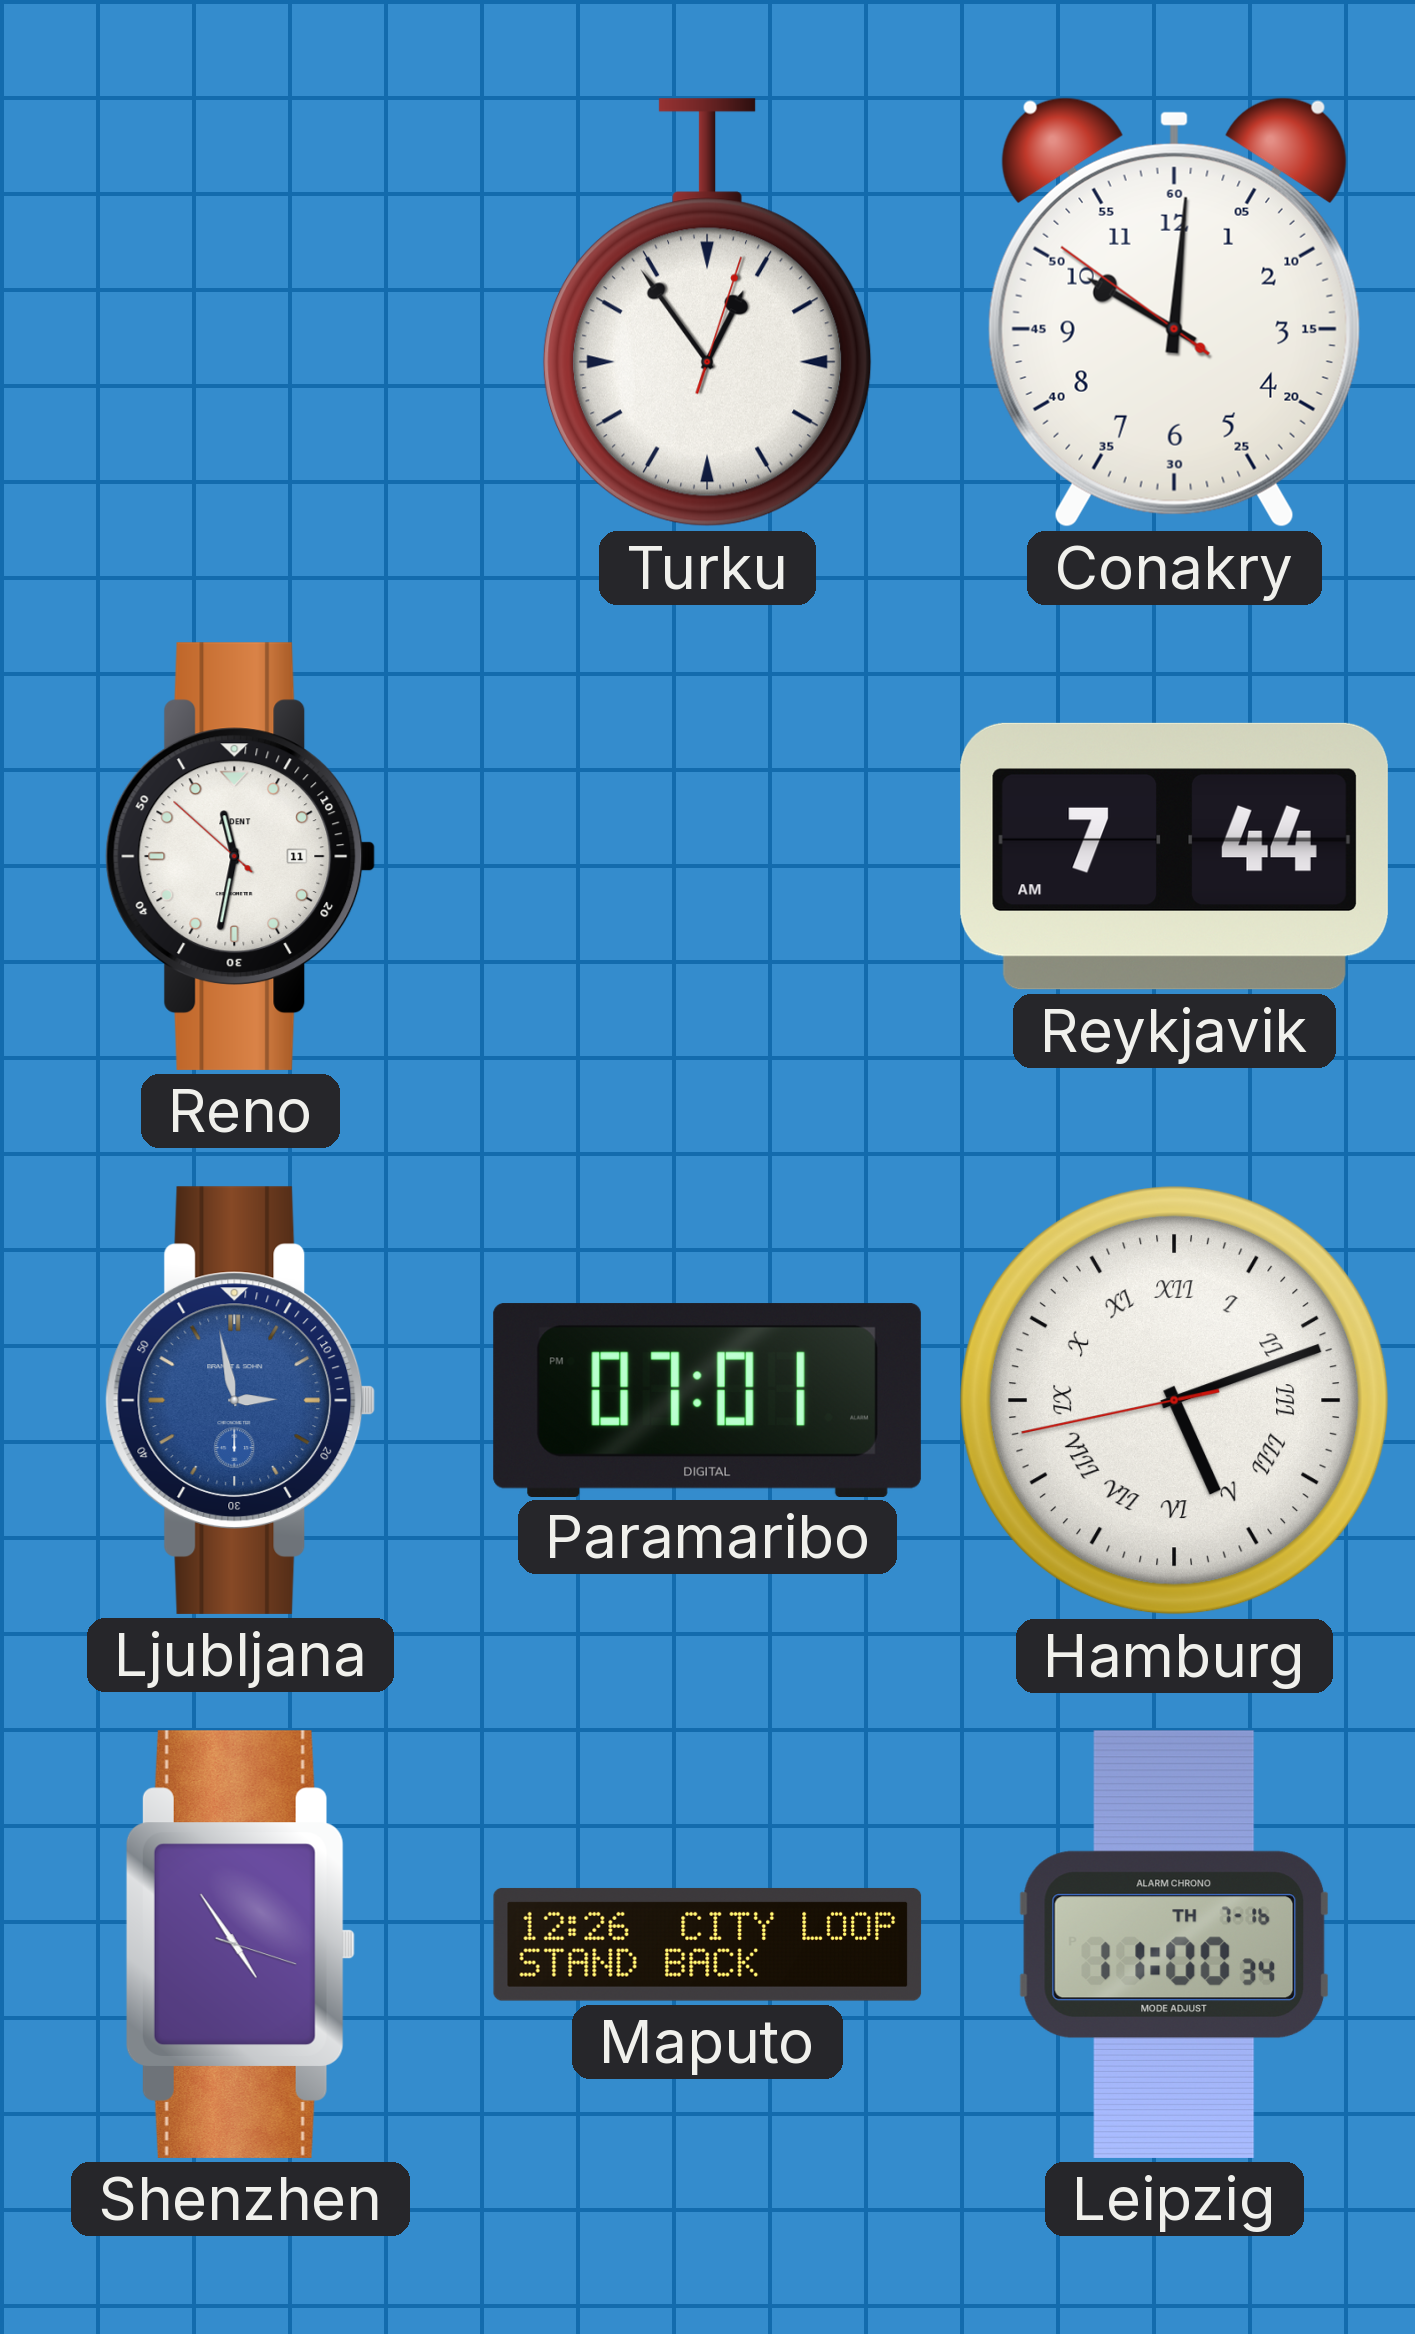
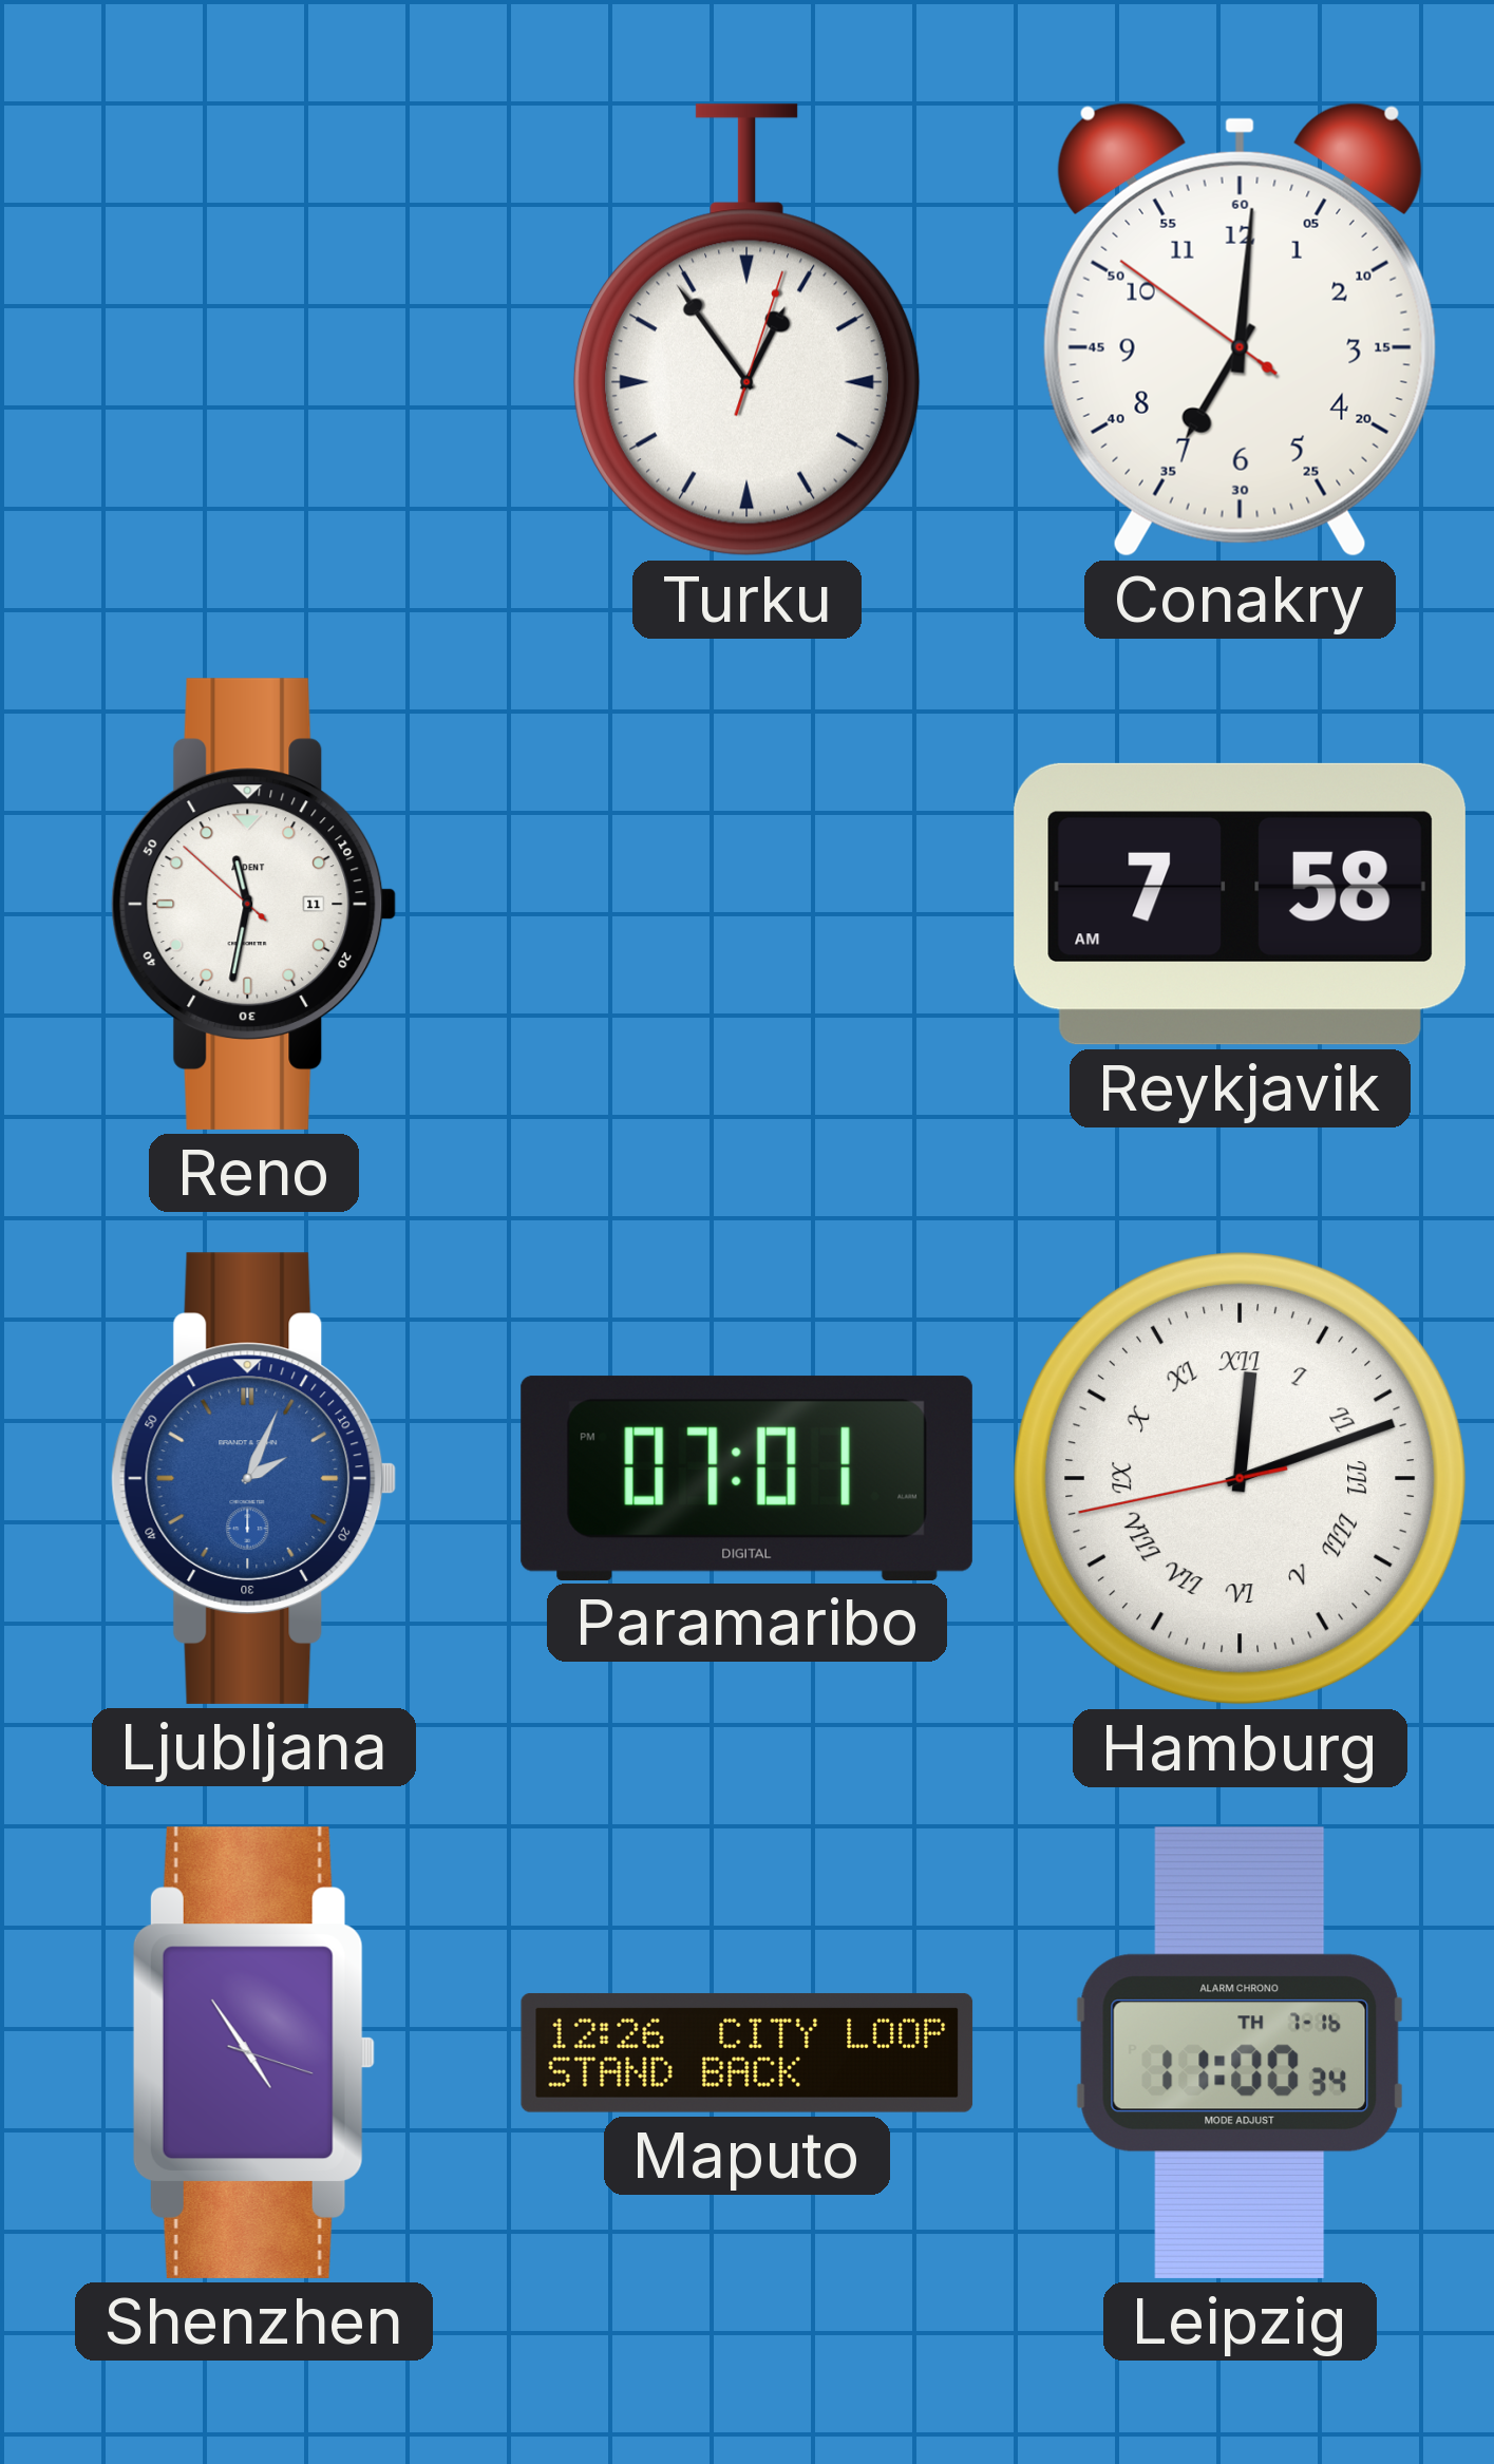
Conakry: 10:00 -> 7:00 (1240, 329)
Reykjavik: 7:44 -> 7:58 (1240, 904)
Ljubljana: 2:58 -> 2:04 (254, 1478)
Hamburg: 5:11 -> 12:11 (1240, 1478)
